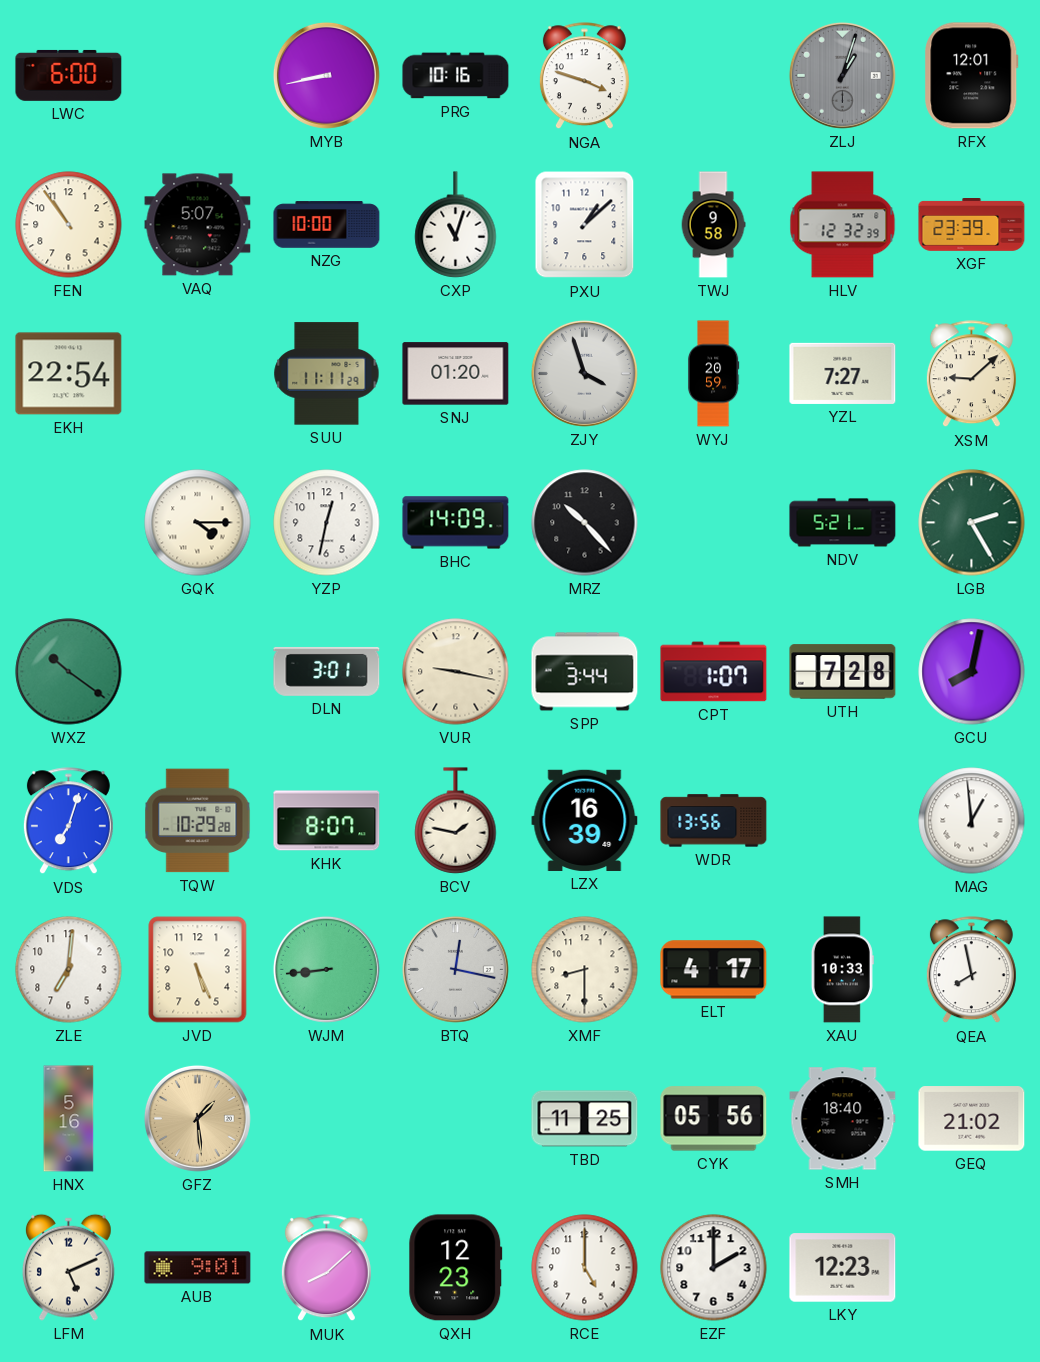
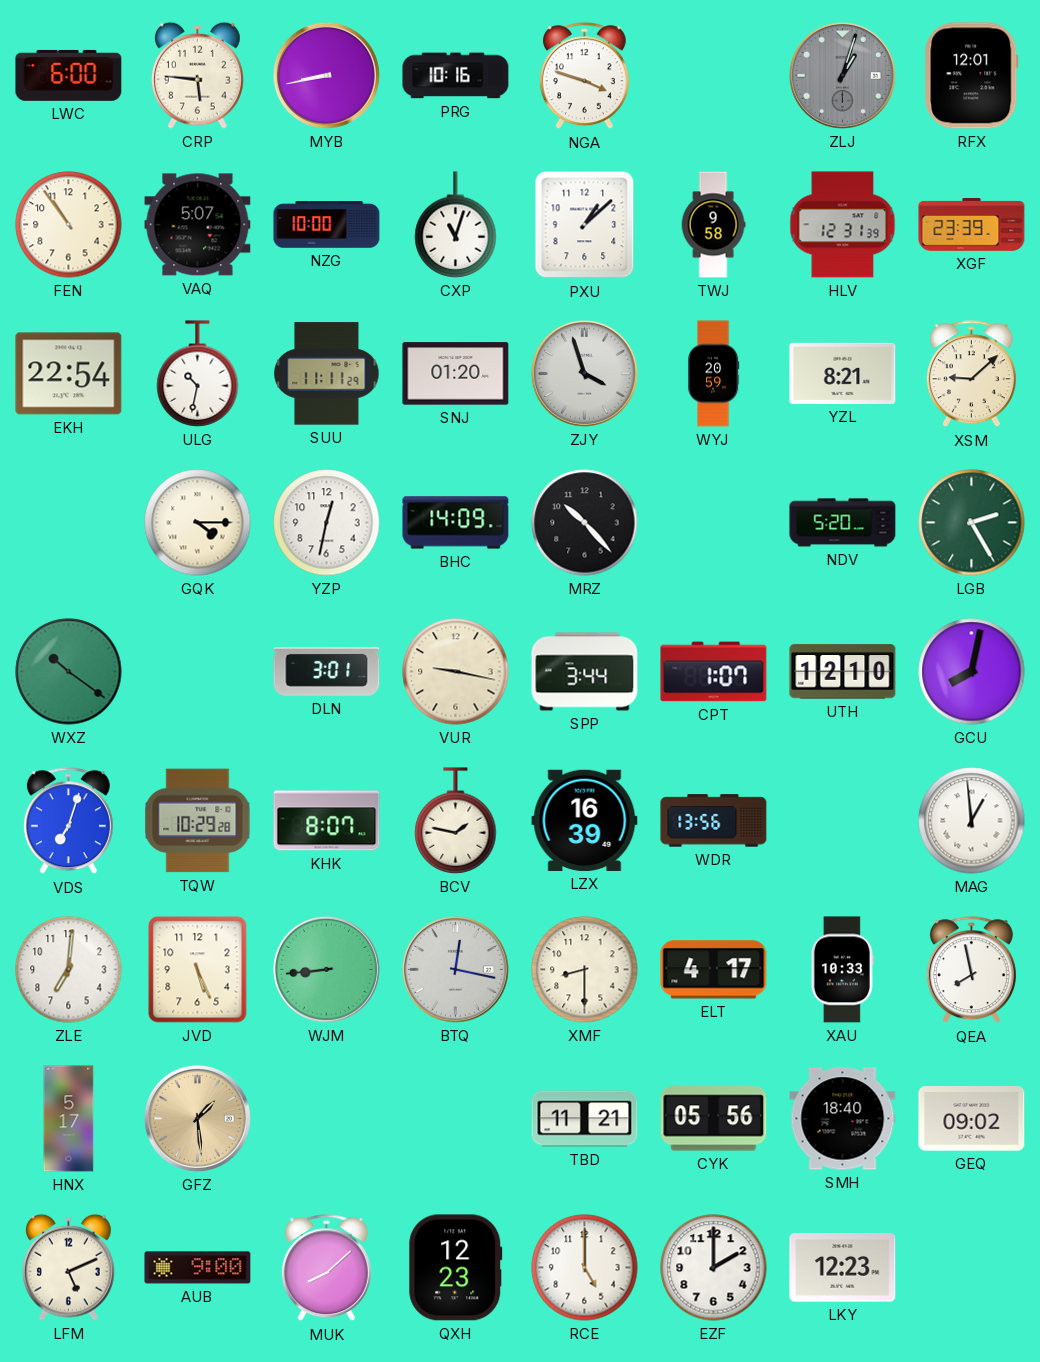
CRP: none -> 5:46 (197, 75)
HLV: 12:32 -> 12:31 (843, 225)
ULG: none -> 10:32 (198, 374)
YZL: 7:27 -> 8:21 (843, 373)
NDV: 5:21 -> 5:20 (843, 523)
UTH: 7:28 -> 12:10 (843, 672)
HNX: 5:16 -> 5:17 (69, 1119)
TBD: 11:25 -> 11:21 (585, 1119)
GEQ: 21:02 -> 09:02 (972, 1119)
AUB: 9:01 -> 9:00 (198, 1268)
